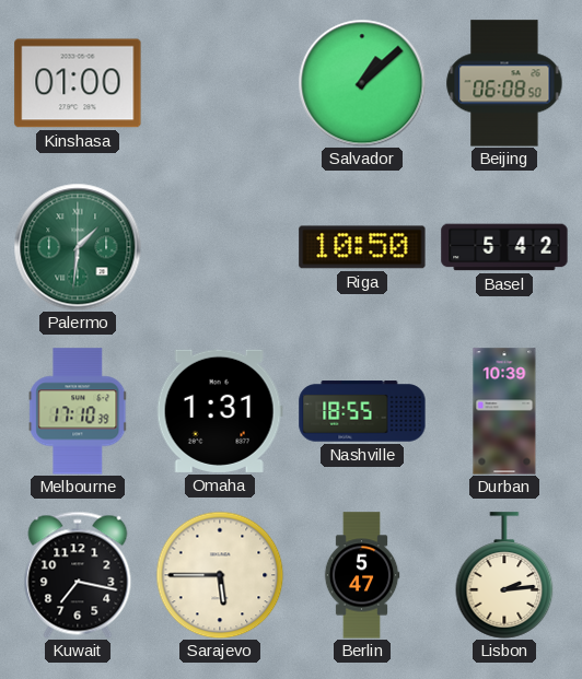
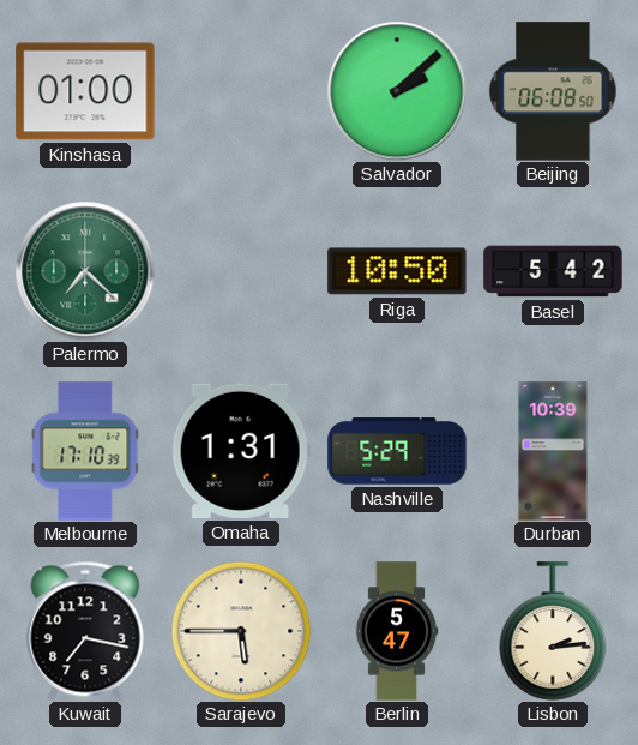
Salvador: 1:08 -> 2:08 (397, 91)
Palermo: 1:31 -> 7:22 (85, 271)
Nashville: 18:55 -> 5:29 (397, 451)
